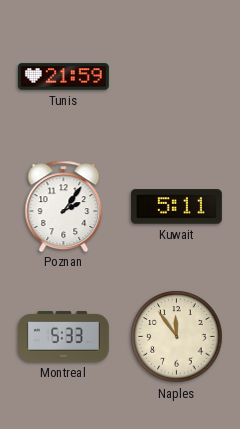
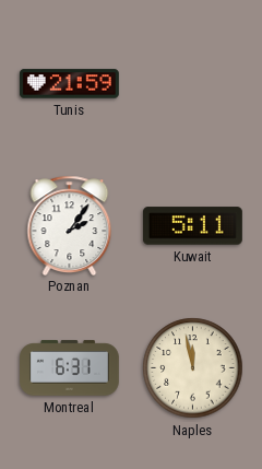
Montreal: 5:33 -> 6:31 (70, 368)
Naples: 11:54 -> 11:58 (193, 368)
